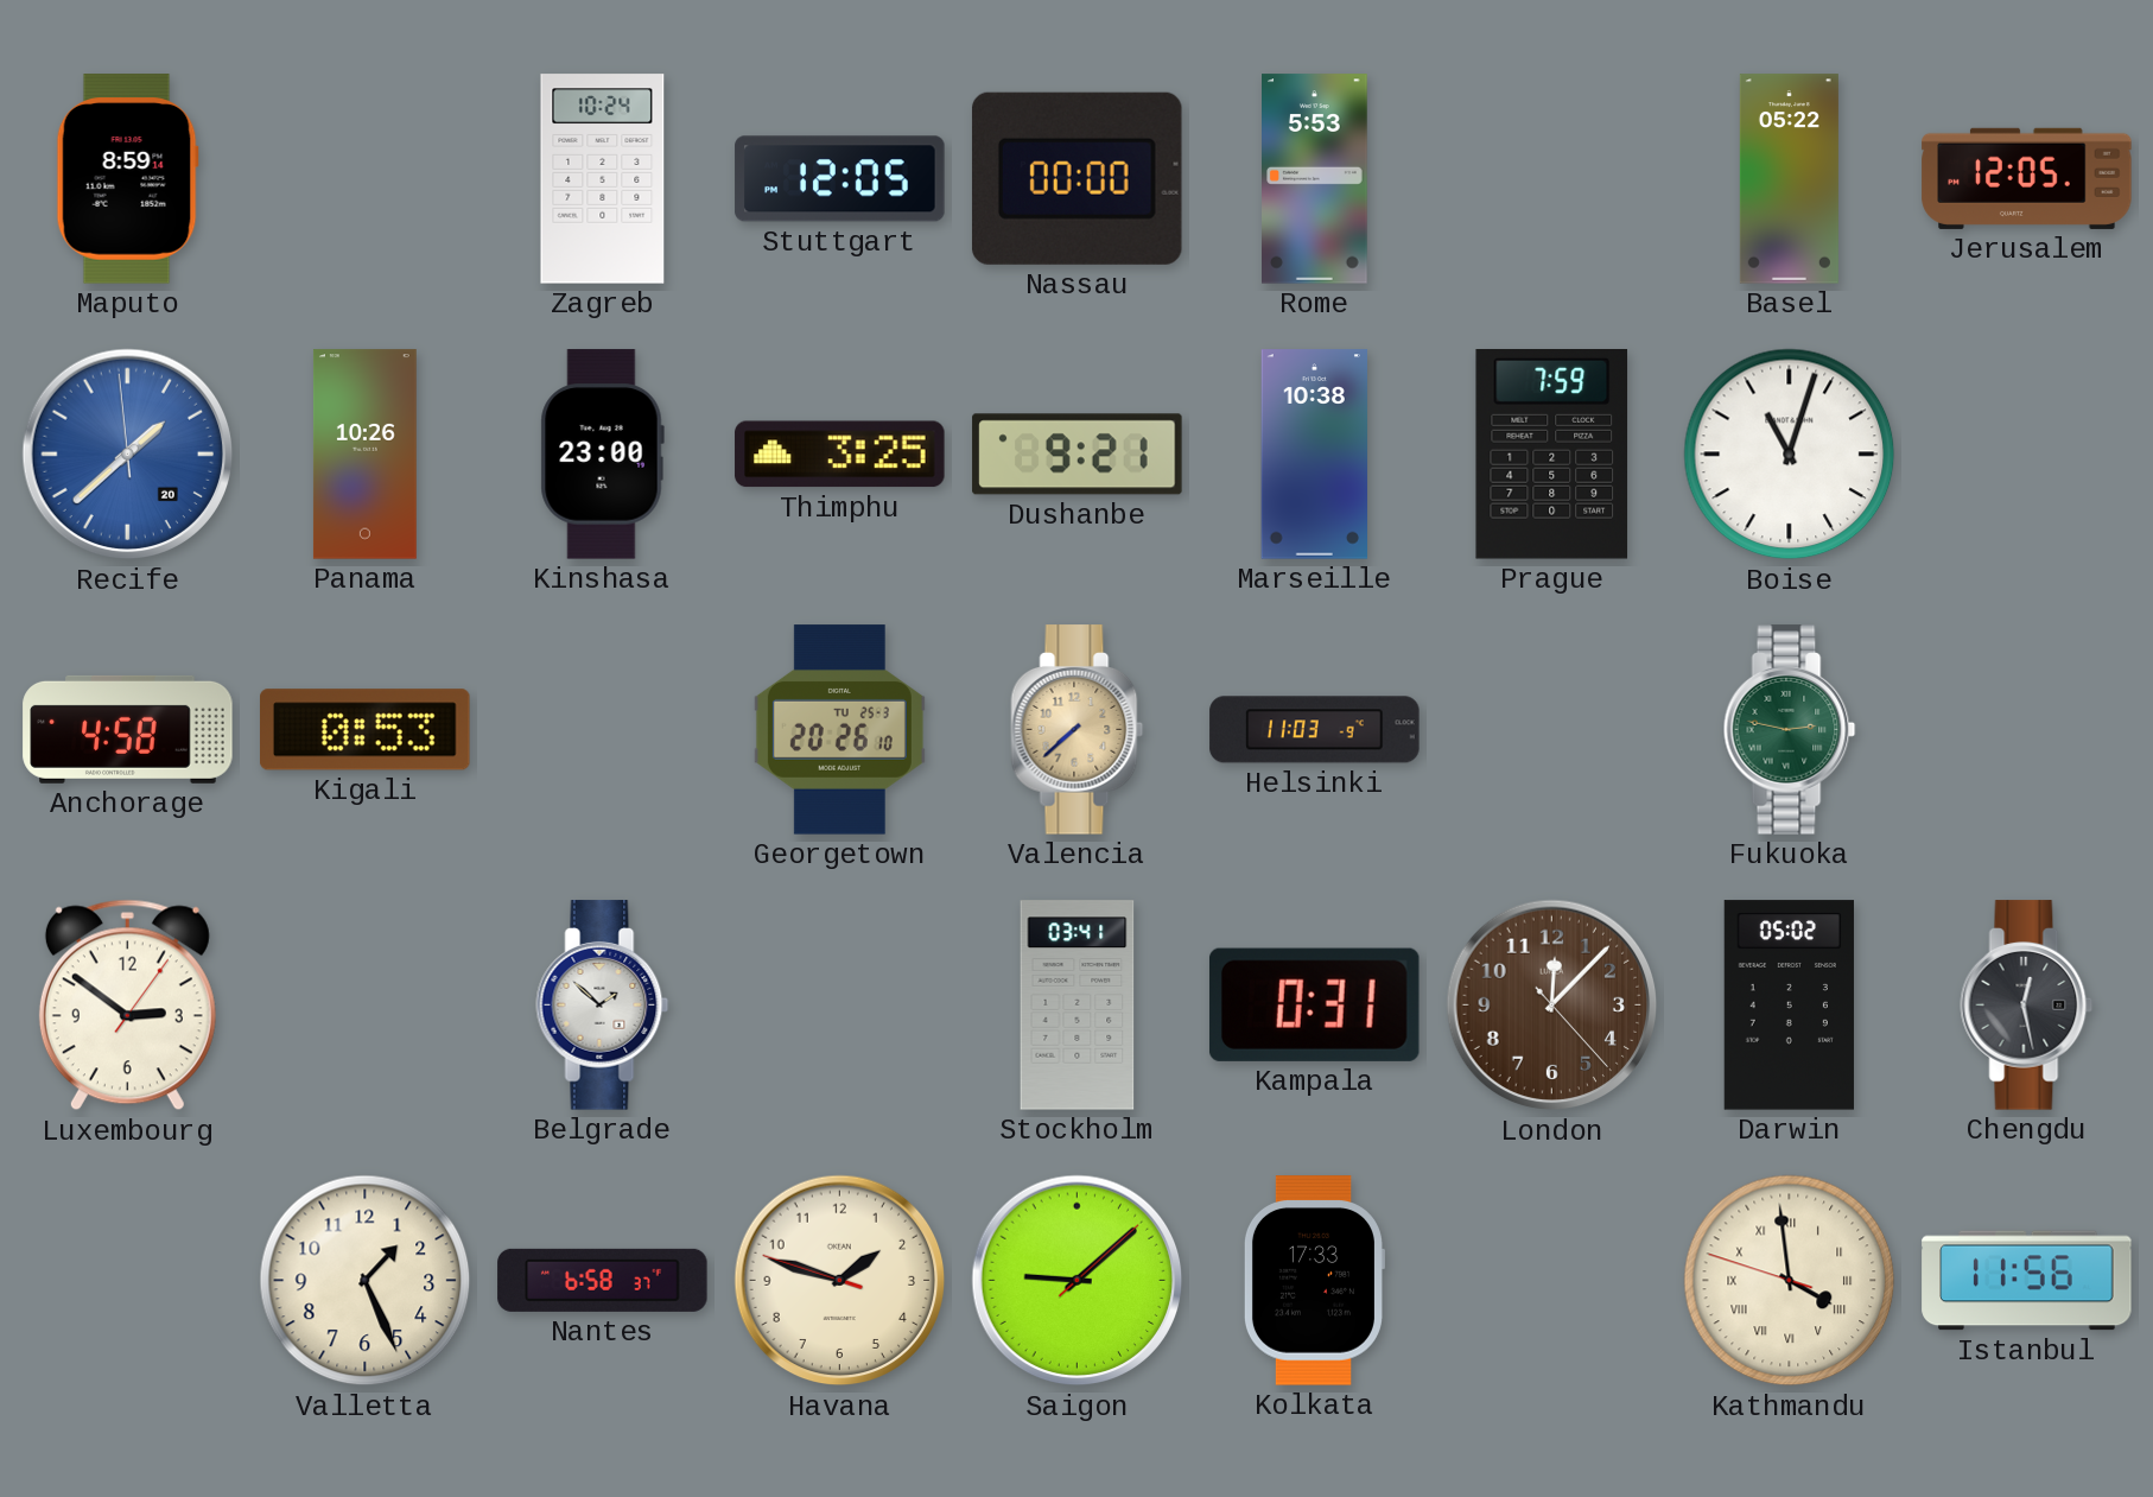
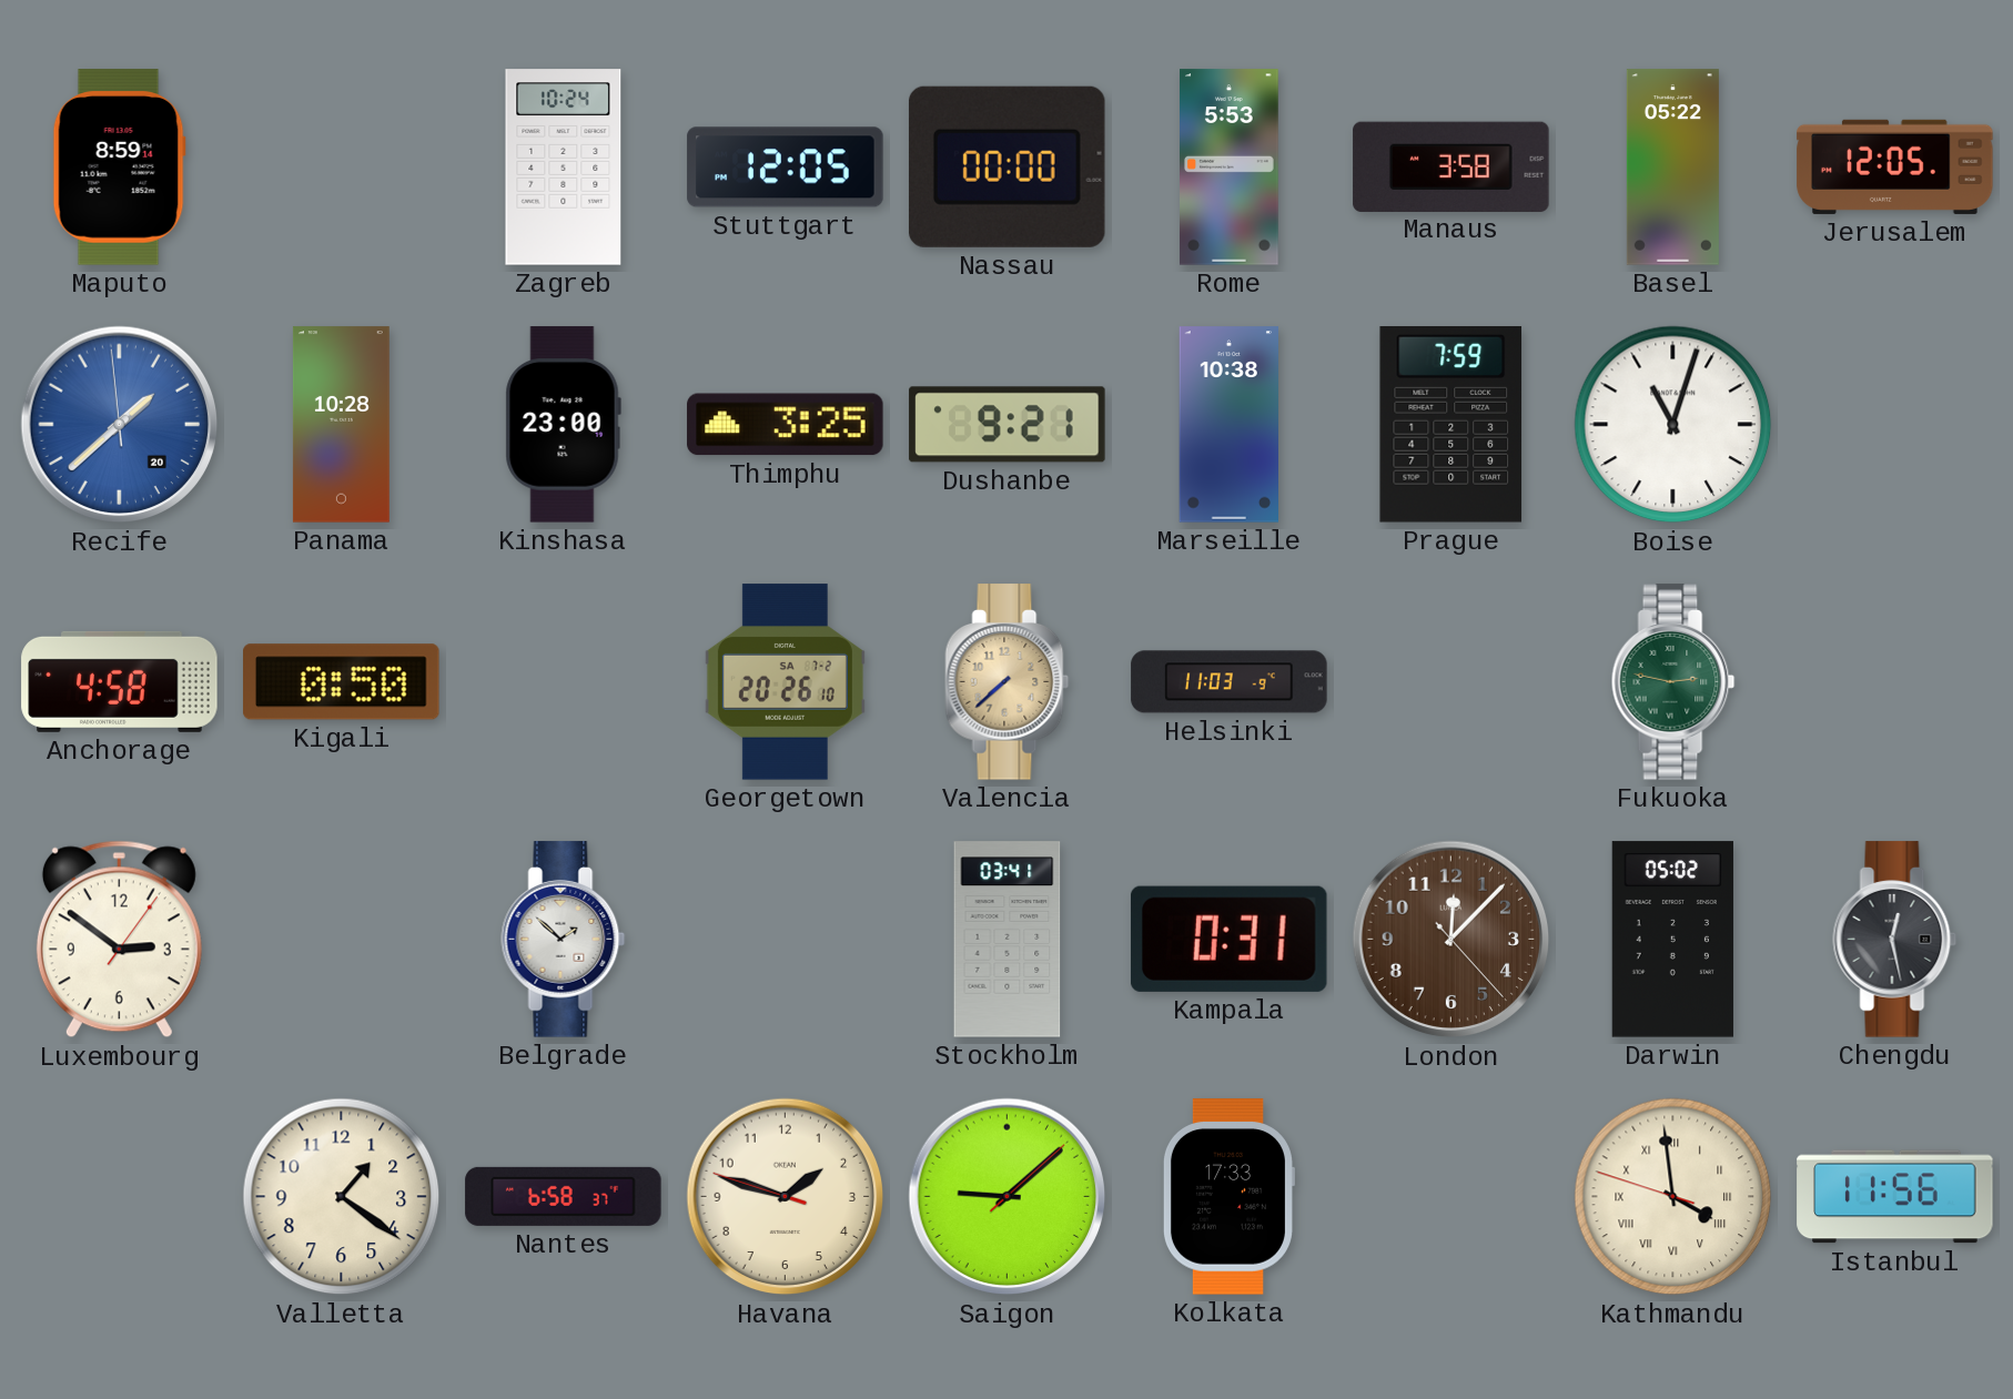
Manaus: none -> 3:58 (1451, 166)
Panama: 10:26 -> 10:28 (341, 425)
Kigali: 0:53 -> 0:50 (342, 682)
Georgetown date: TU 25-3 -> SA 7-2 (785, 682)
Valletta: 1:26 -> 1:21 (342, 1197)
